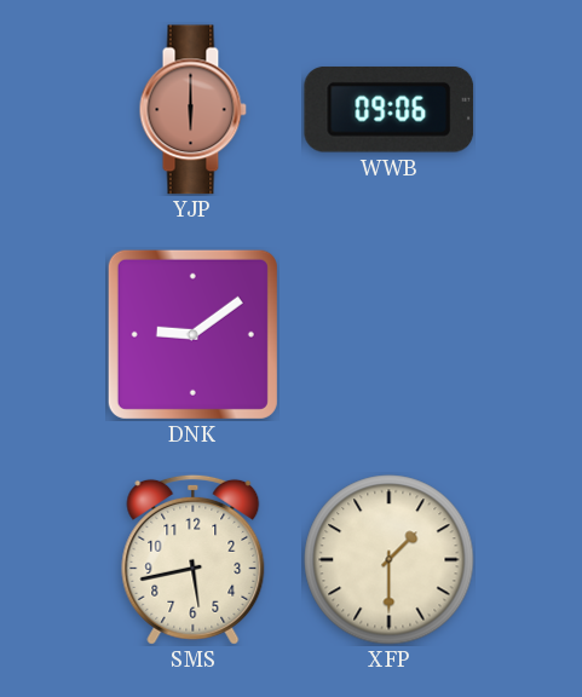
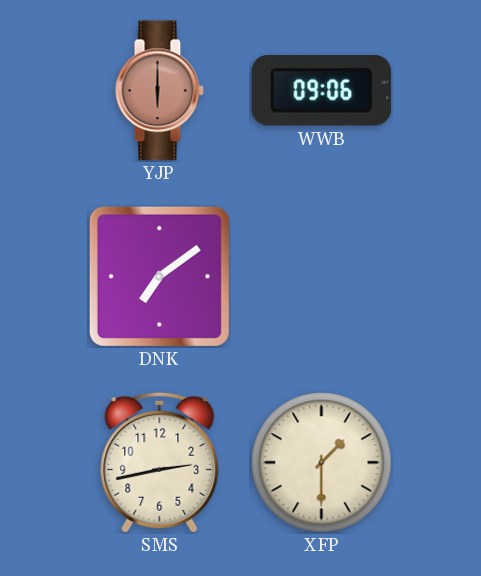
DNK: 9:09 -> 7:09 (159, 276)
SMS: 5:43 -> 2:43 (160, 462)
